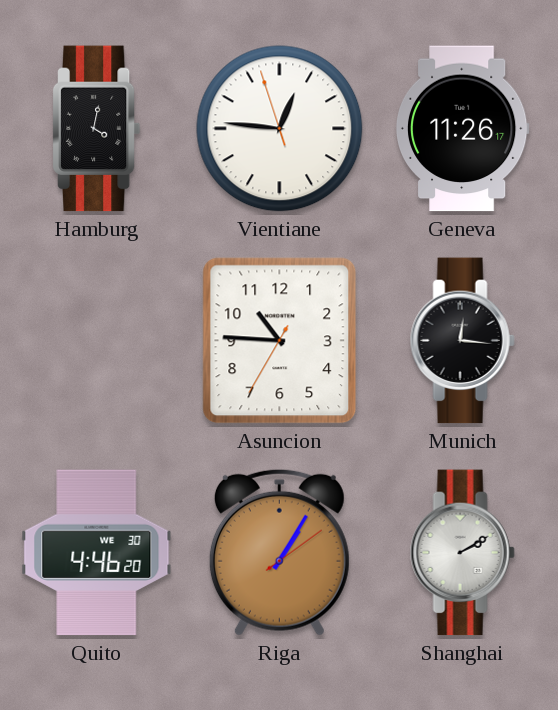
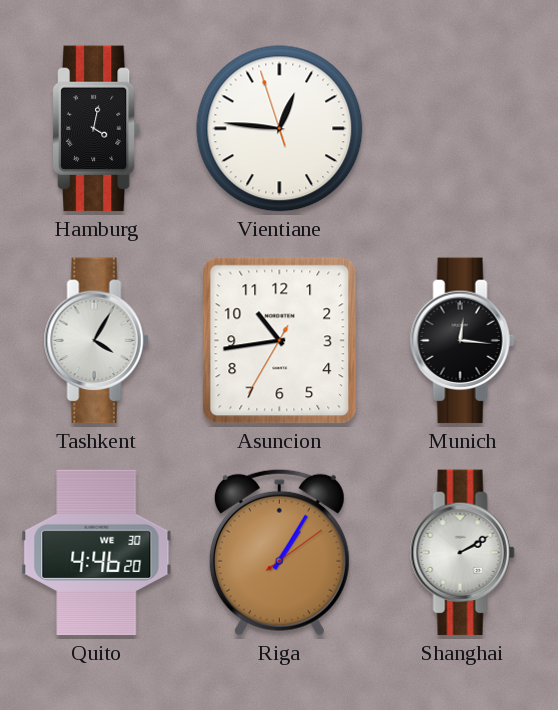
Geneva: 11:26 -> none (462, 129)
Tashkent: none -> 4:05 (96, 341)
Asuncion: 10:45 -> 10:43 (280, 341)
